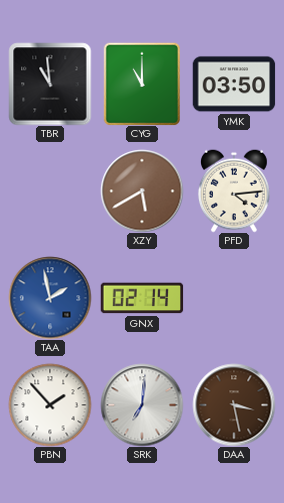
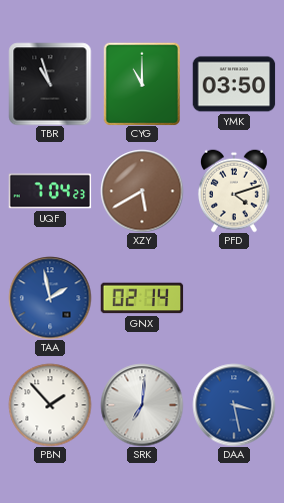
TBR: 10:59 -> 10:57 (50, 84)
UQF: none -> 7:04 (50, 191)
PFD: 4:14 -> 4:12 (234, 191)
DAA dial: brown -> blue (234, 405)
